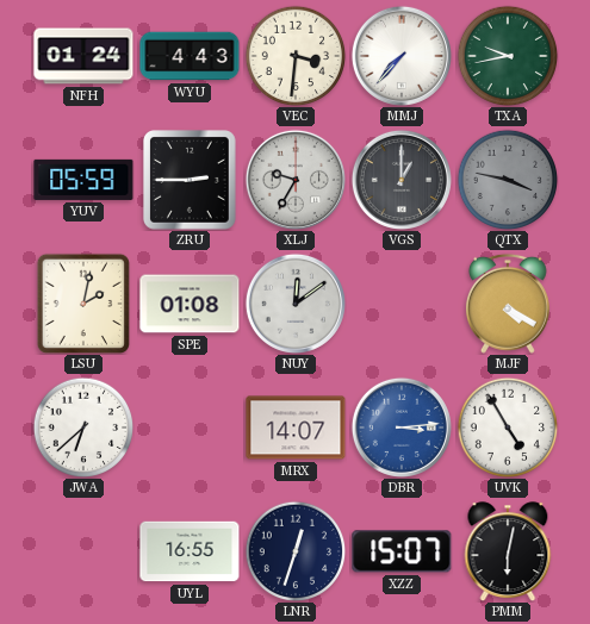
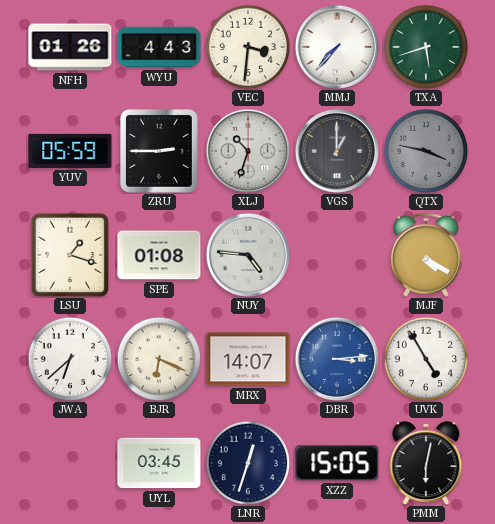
NFH: 01:24 -> 01:26 (70, 47)
TXA: 9:43 -> 5:42 (426, 47)
XLJ: 9:35 -> 10:33 (248, 151)
LSU: 2:02 -> 1:18 (69, 254)
NUY: 12:09 -> 4:46 (248, 255)
BJR: none -> 6:19 (159, 359)
UYL: 16:55 -> 03:45 (159, 463)
XZZ: 15:07 -> 15:05 (337, 463)
